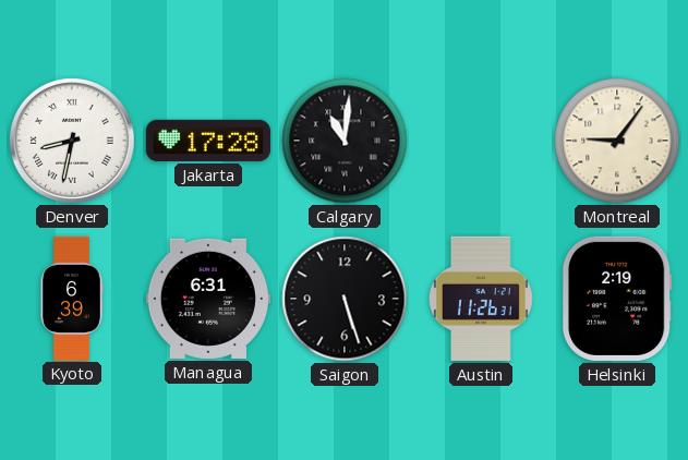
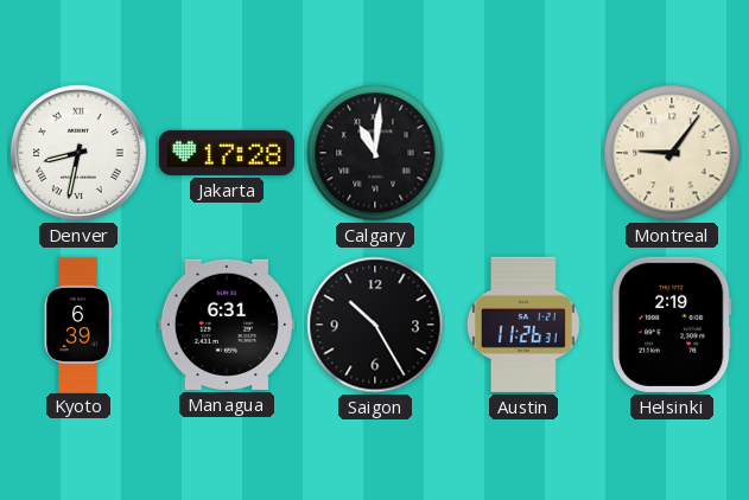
Saigon: 5:27 -> 10:25 (375, 325)
